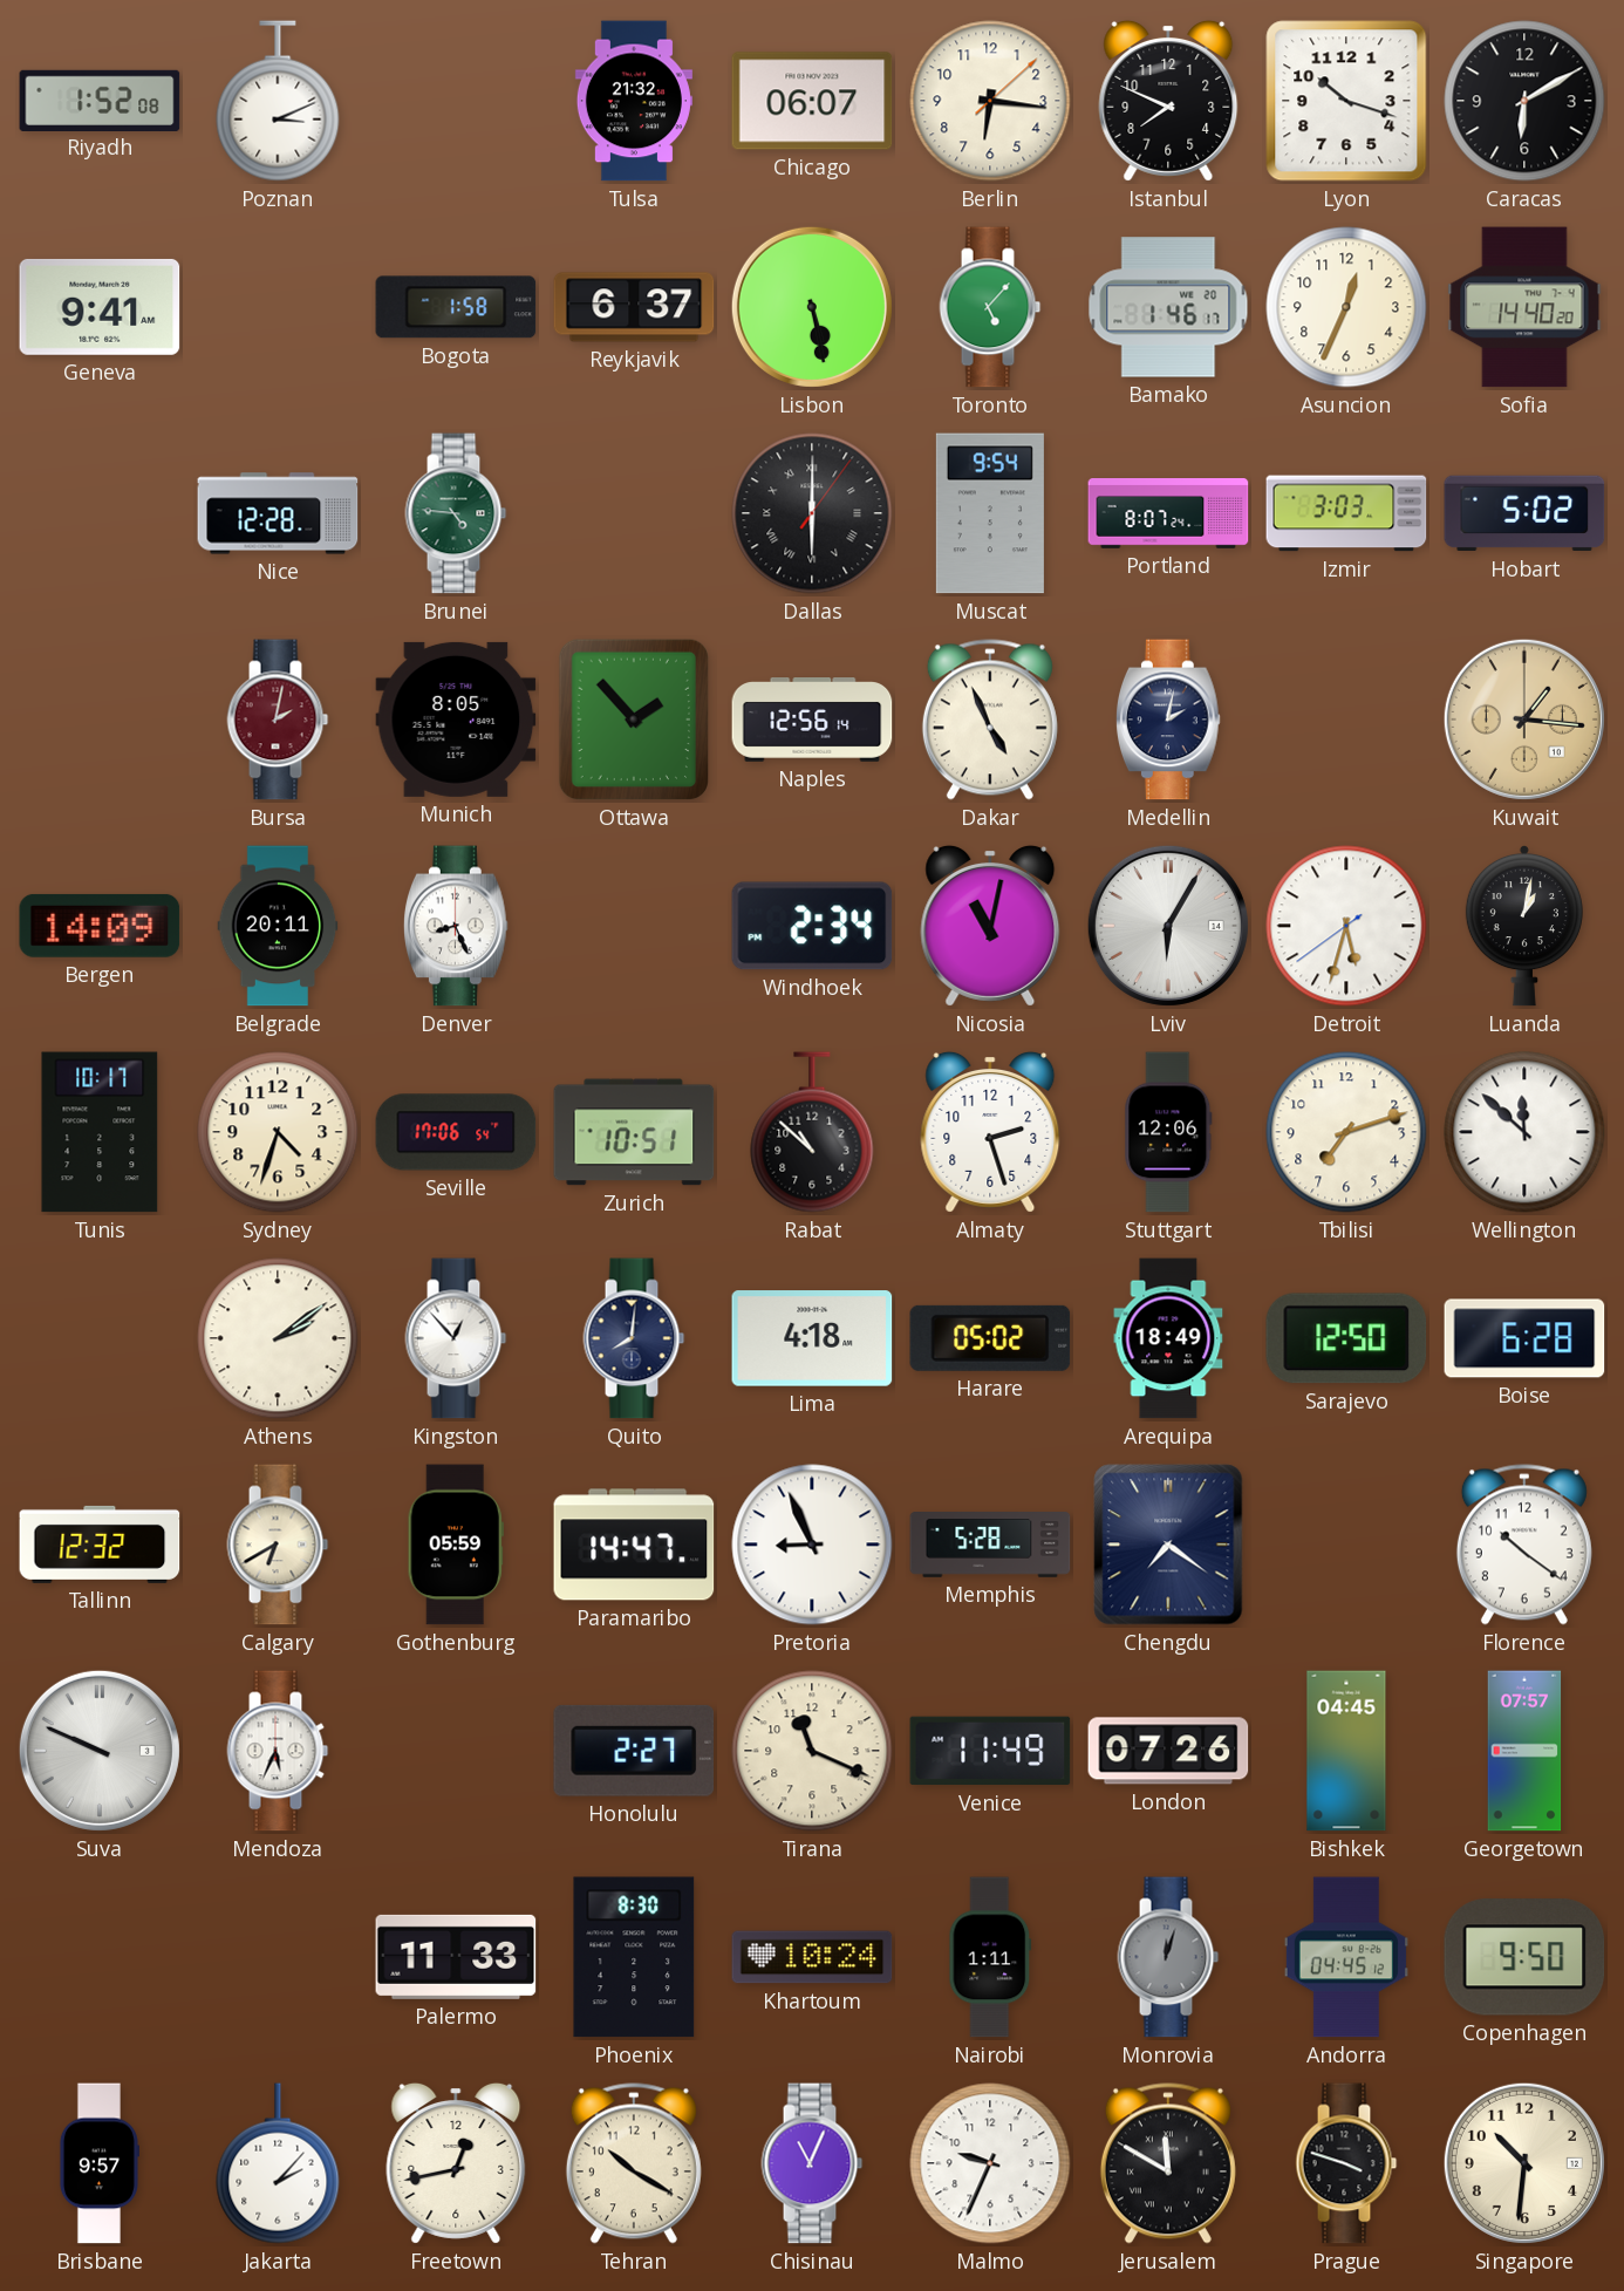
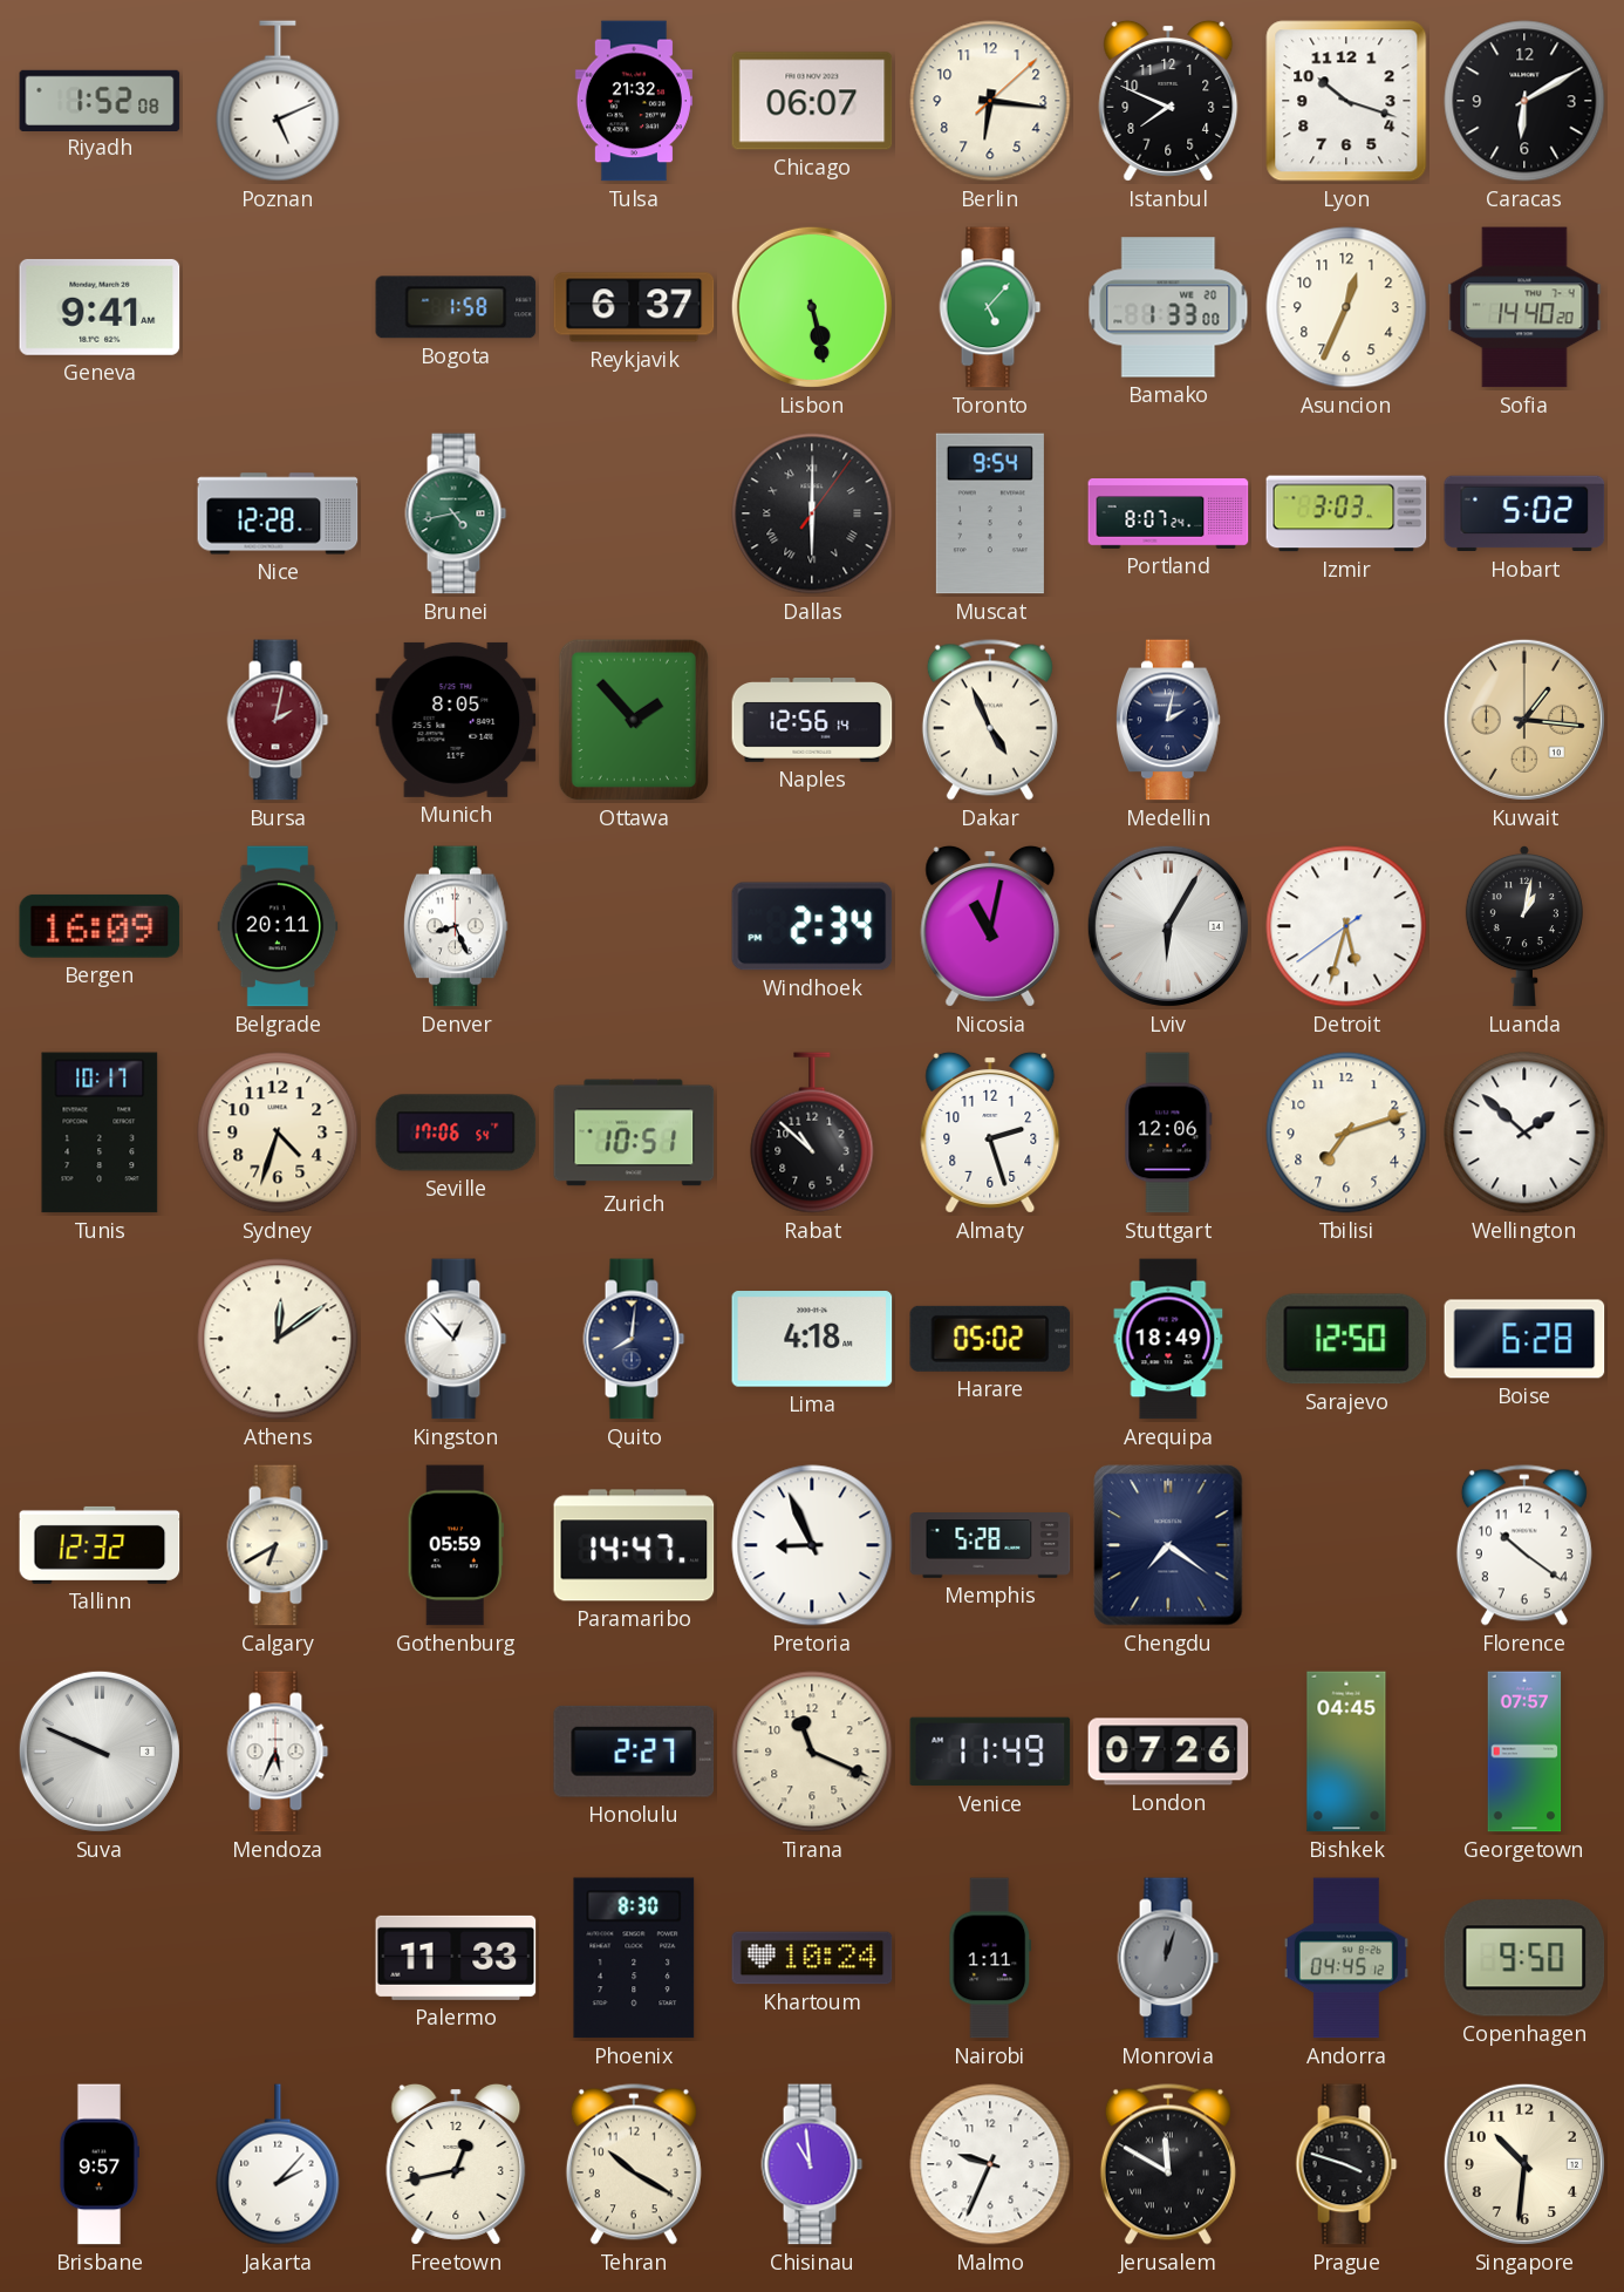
Poznan: 3:11 -> 5:11 (278, 101)
Bamako: 1:46 -> 1:33 (1168, 307)
Brunei: 4:46 -> 4:43 (456, 514)
Bergen: 14:09 -> 16:09 (100, 926)
Wellington: 11:52 -> 1:52 (1524, 1133)
Athens: 2:09 -> 12:09 (278, 1339)
Chisinau: 11:04 -> 10:59 (812, 2164)
